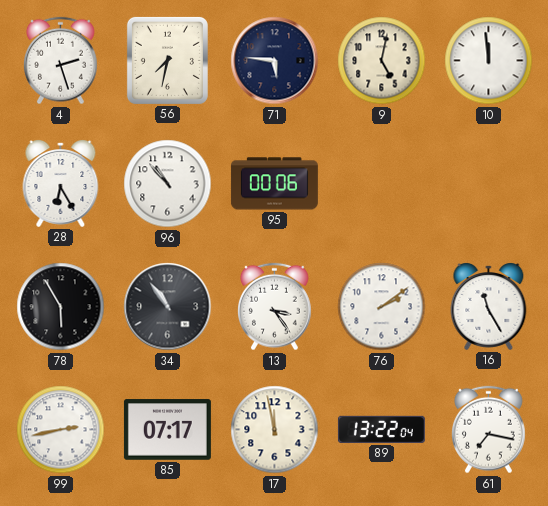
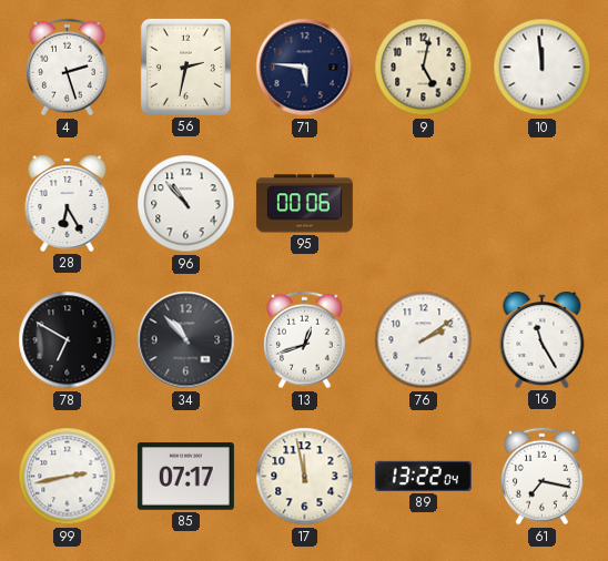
56: 7:32 -> 2:32 (185, 67)
78: 5:55 -> 6:50 (68, 340)
34: 10:54 -> 10:53 (186, 340)
13: 3:24 -> 12:42 (305, 340)
